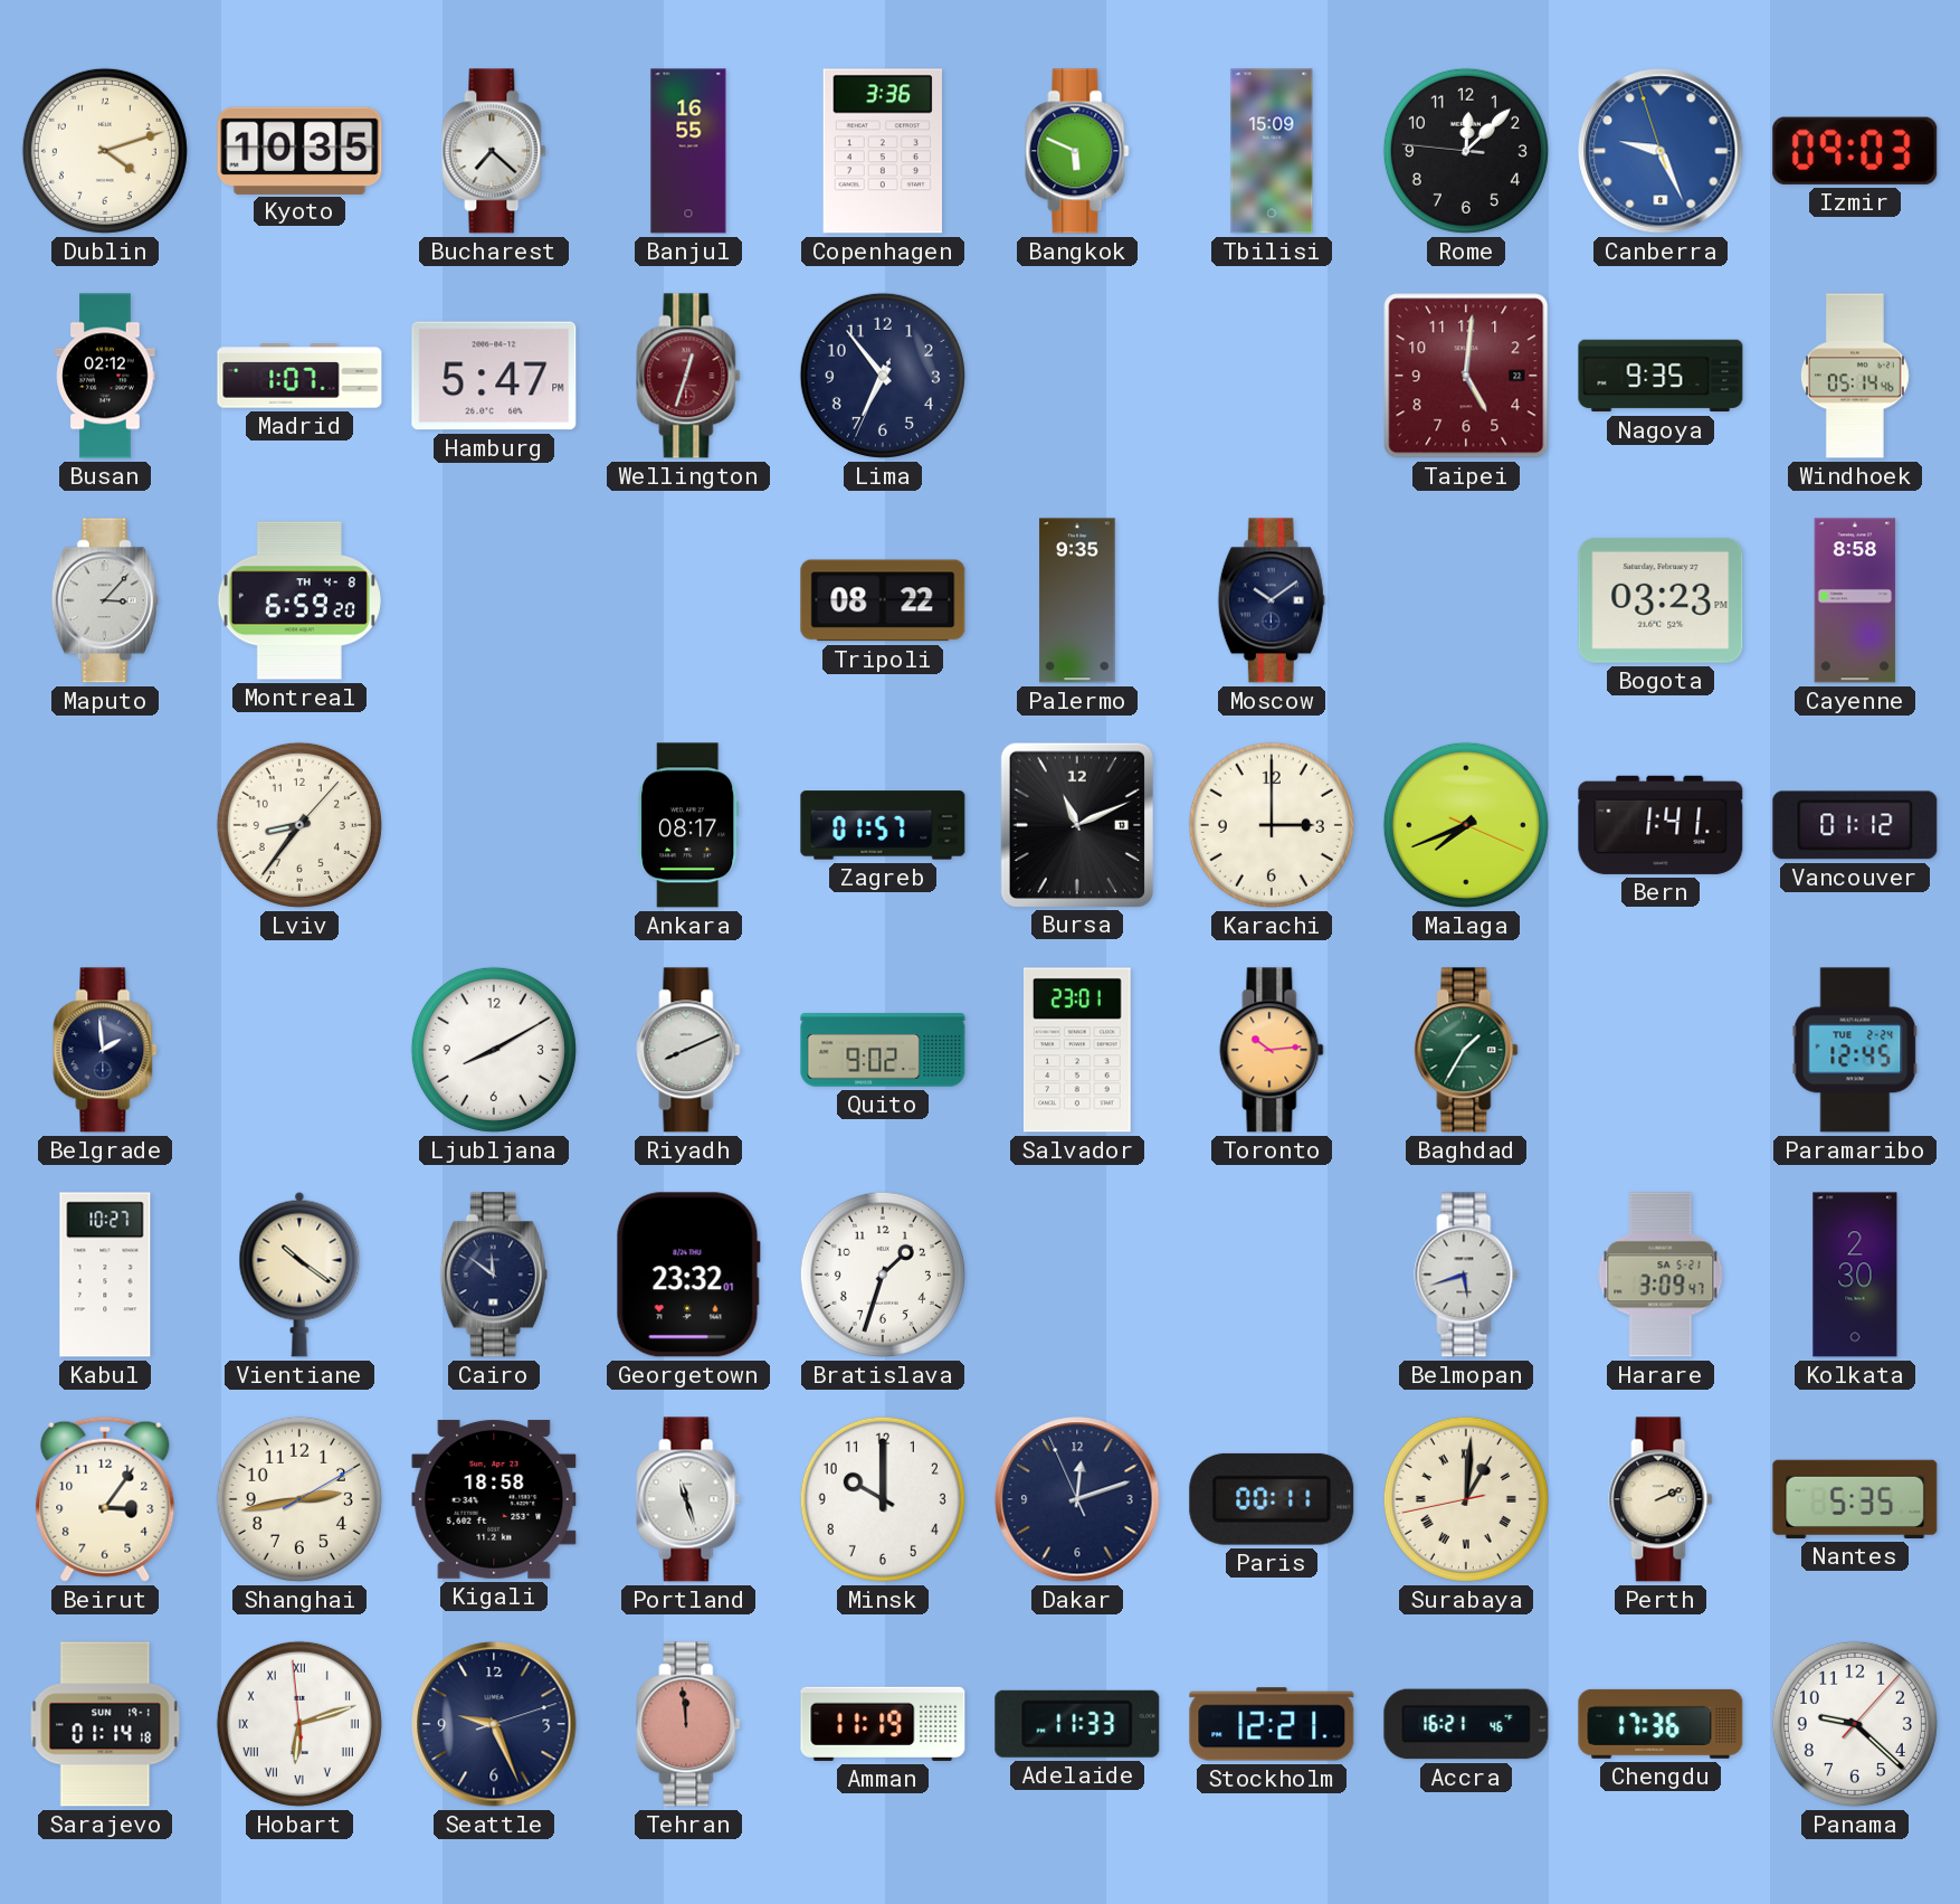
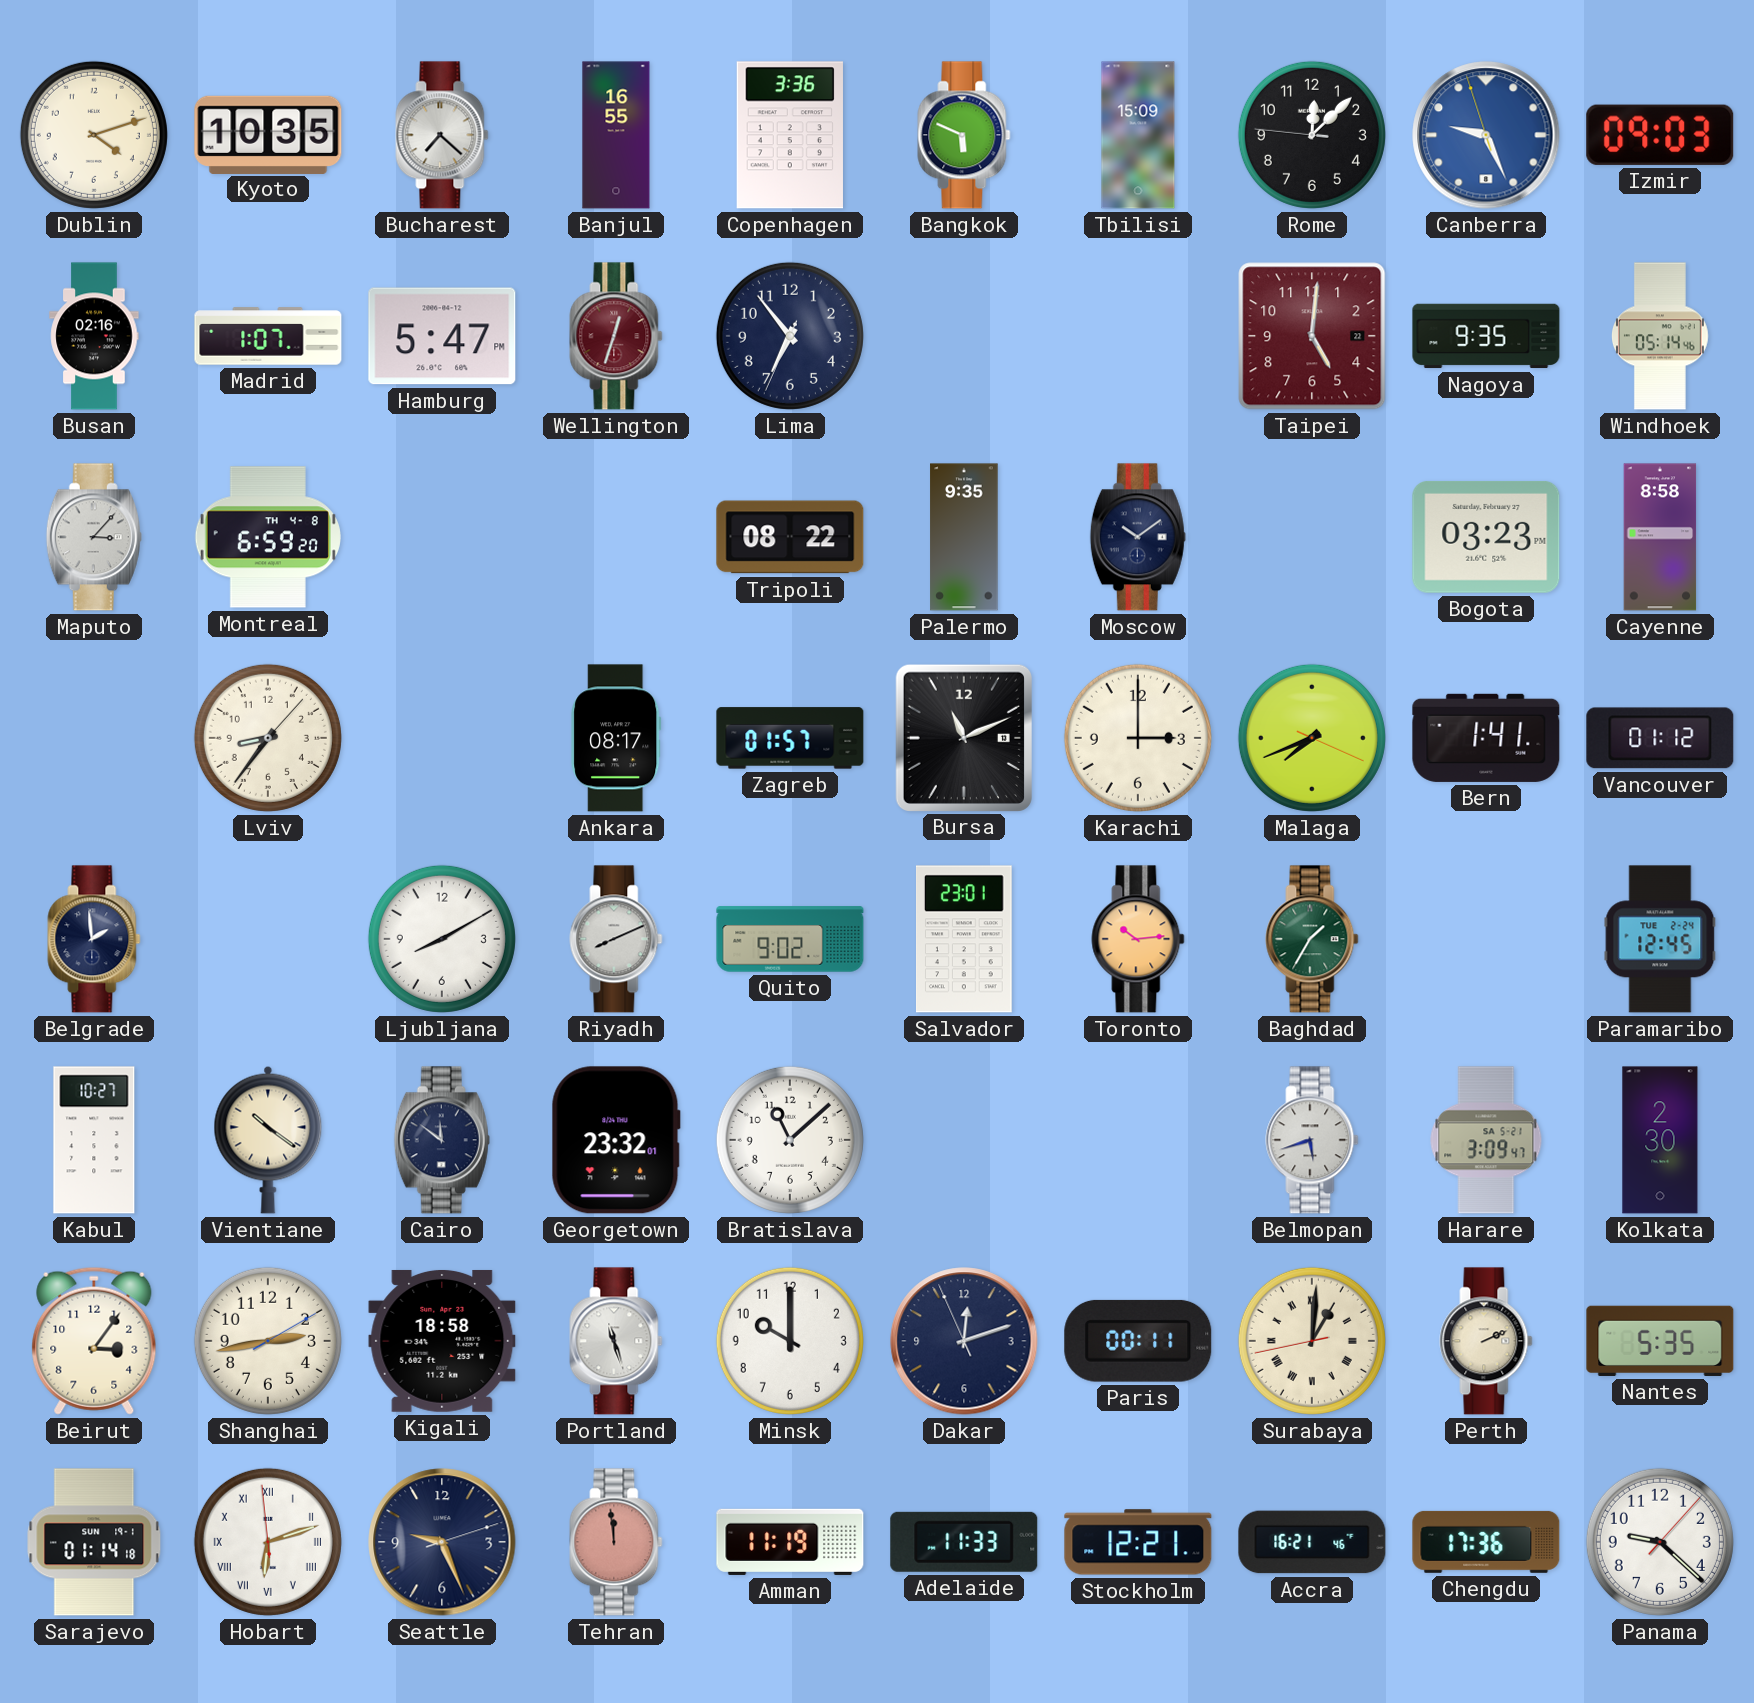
Busan: 02:12 -> 02:16 (94, 336)
Bratislava: 1:33 -> 11:08 (790, 1140)
